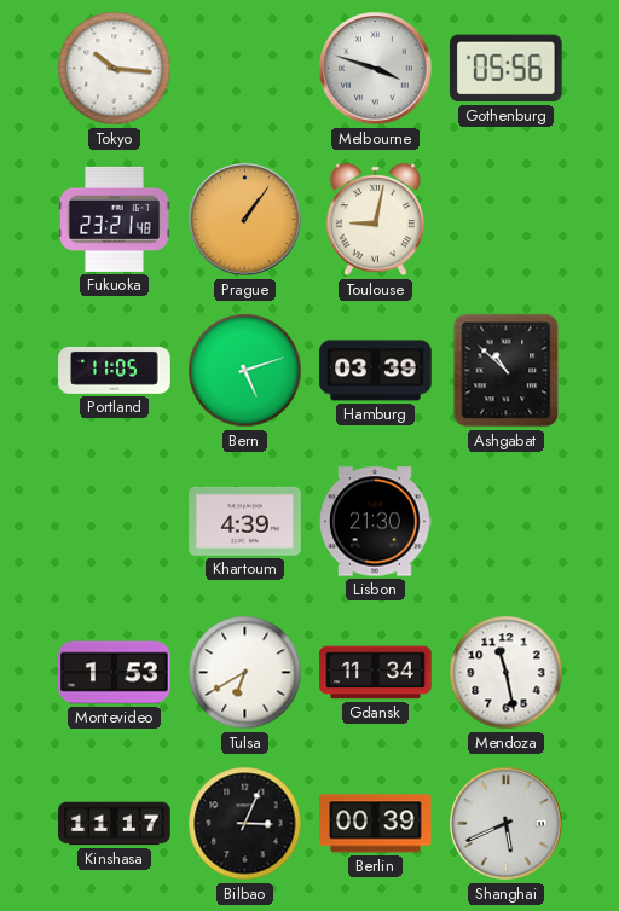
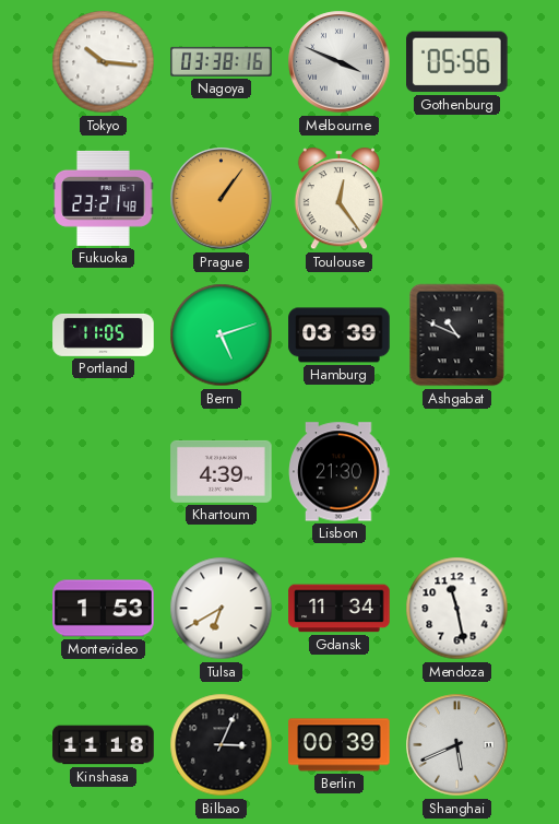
Nagoya: none -> 03:38 (222, 61)
Melbourne: 3:48 -> 3:49 (340, 62)
Toulouse: 9:02 -> 12:24 (338, 199)
Ashgabat: 10:52 -> 10:49 (457, 336)
Kinshasa: 11:17 -> 11:18 (104, 745)
